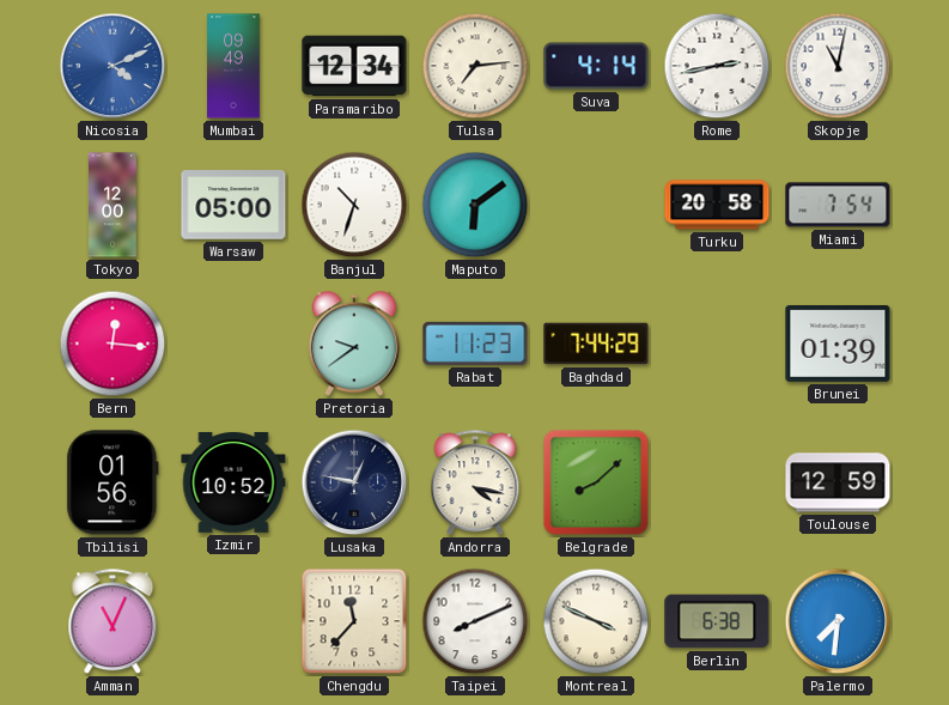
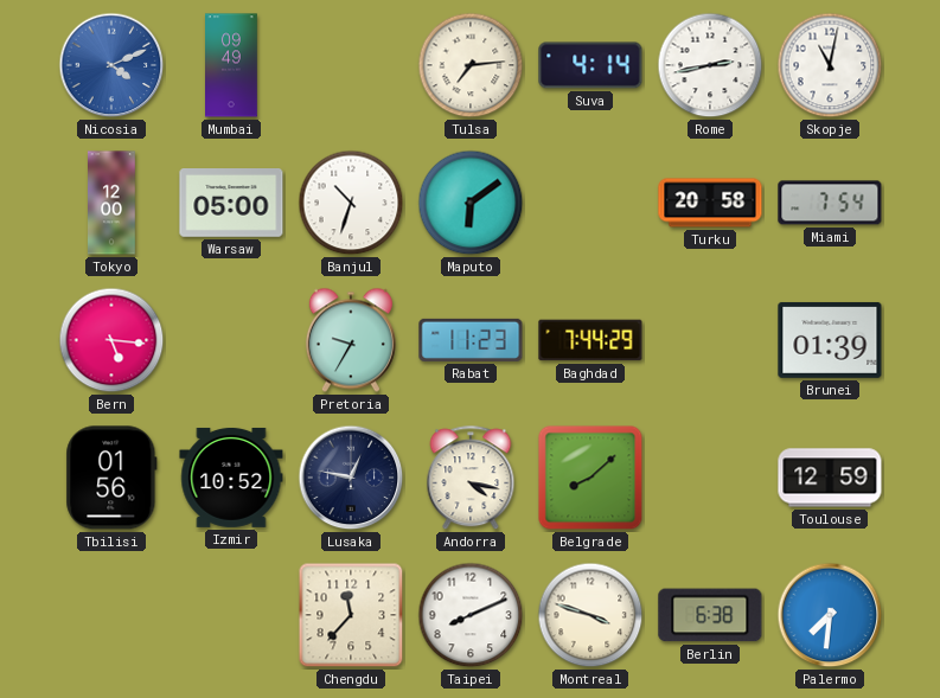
Paramaribo: 12:34 -> none (354, 66)
Bern: 12:16 -> 5:16 (111, 340)
Pretoria: 9:39 -> 9:35 (351, 340)
Amman: 11:04 -> none (112, 622)
Montreal: 3:49 -> 3:48 (590, 615)
